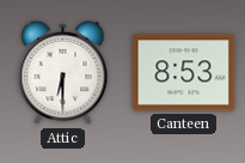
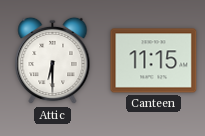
Canteen: 8:53 -> 11:15 (154, 61)
